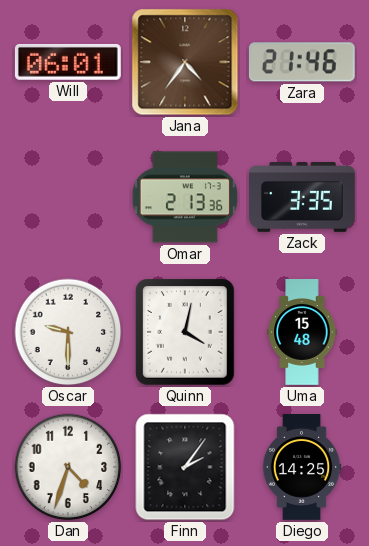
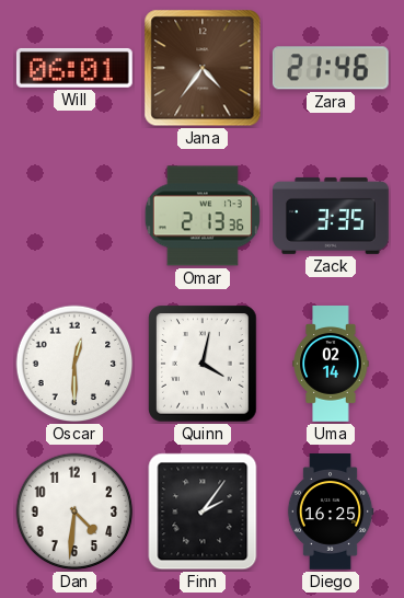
Oscar: 9:30 -> 12:30 (74, 364)
Uma: 15:48 -> 02:14 (331, 365)
Dan: 4:33 -> 4:31 (74, 511)
Diego: 14:25 -> 16:25 (331, 513)
